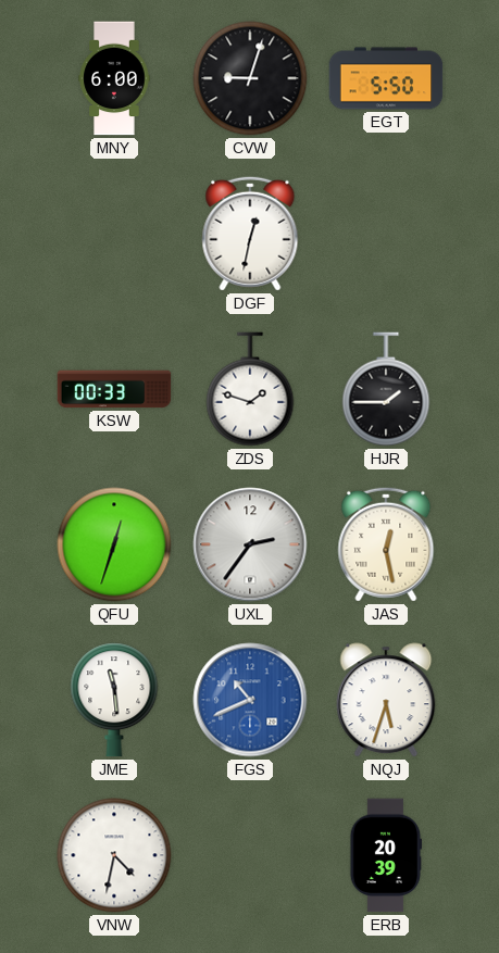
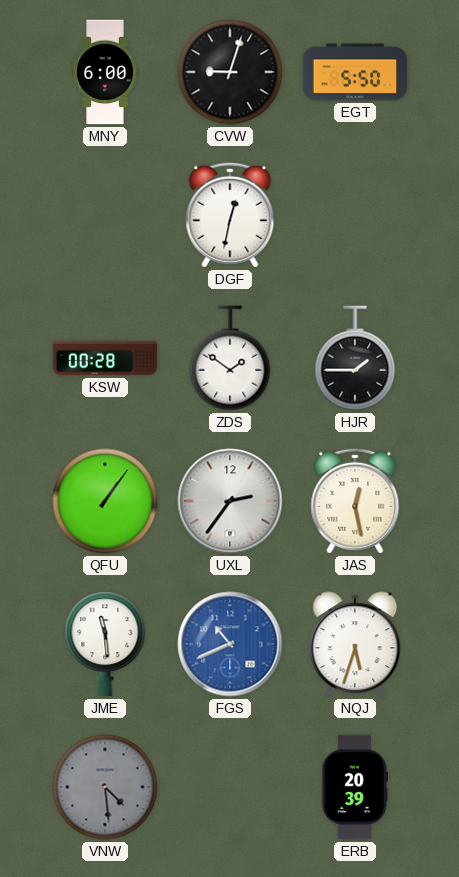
KSW: 00:33 -> 00:28 (105, 358)
ZDS: 1:48 -> 1:51 (230, 358)
QFU: 12:33 -> 1:06 (105, 501)
VNW: 4:32 -> 4:29 (105, 787)
VNW dial: white -> grey (105, 787)
